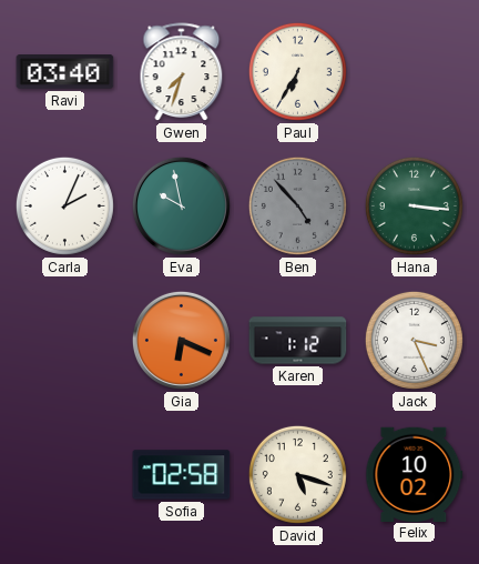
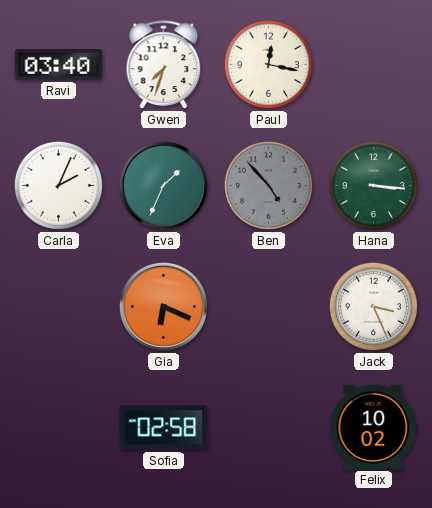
Paul: 6:35 -> 12:17 (268, 64)
Eva: 9:58 -> 1:34 (163, 185)
Karen: 1:12 -> none (298, 341)
David: 5:18 -> none (297, 474)
